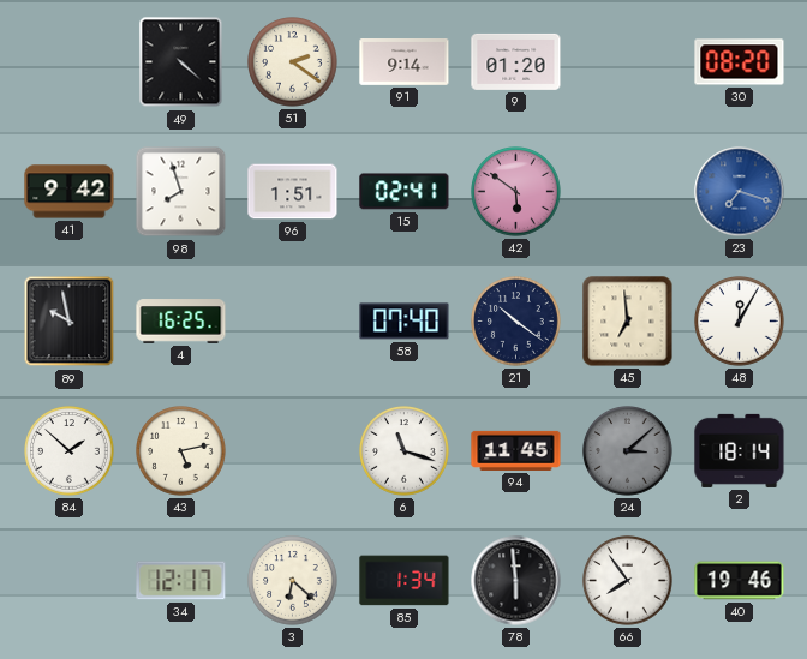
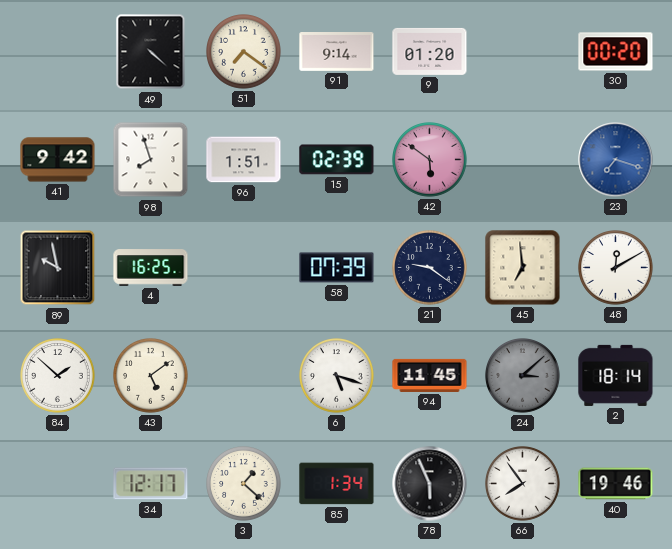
51: 2:21 -> 7:21 (244, 52)
30: 08:20 -> 00:20 (616, 52)
15: 02:41 -> 02:39 (337, 160)
58: 07:40 -> 07:39 (337, 268)
21: 10:21 -> 9:21 (430, 268)
48: 12:05 -> 12:10 (616, 268)
43: 5:13 -> 5:09 (151, 376)
6: 11:18 -> 5:18 (337, 376)
3: 6:22 -> 1:22 (244, 484)
78: 5:59 -> 5:56 (430, 484)
